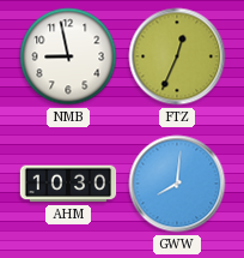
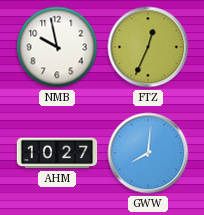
NMB: 8:58 -> 9:58 (57, 47)
AHM: 10:30 -> 10:27 (57, 153)
